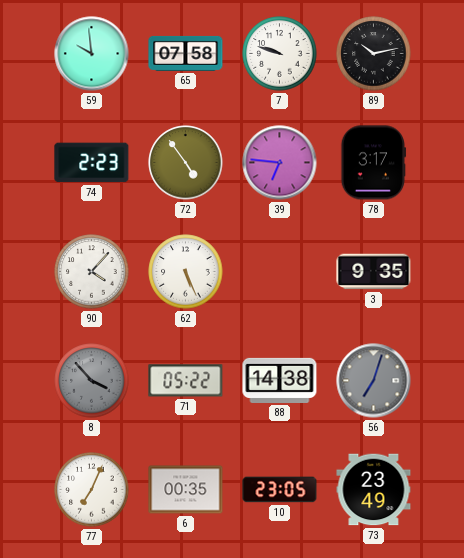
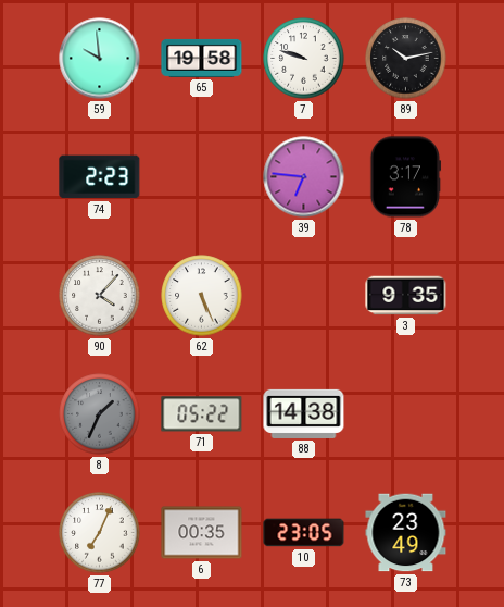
65: 07:58 -> 19:58 (202, 58)
72: 4:54 -> none (186, 163)
8: 3:53 -> 1:34 (100, 414)
56: 7:03 -> none (374, 381)
